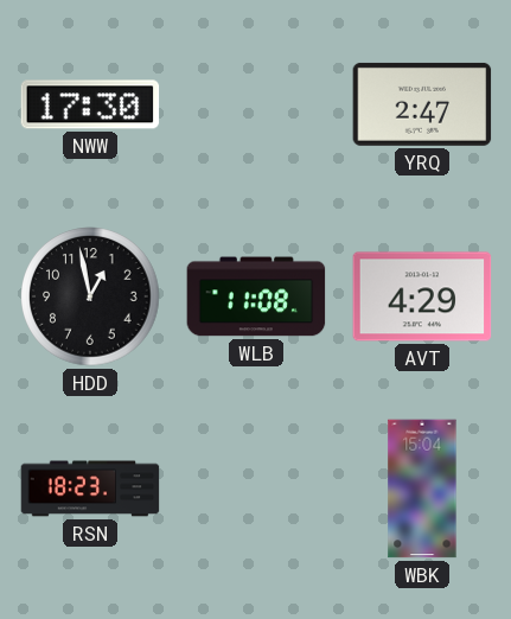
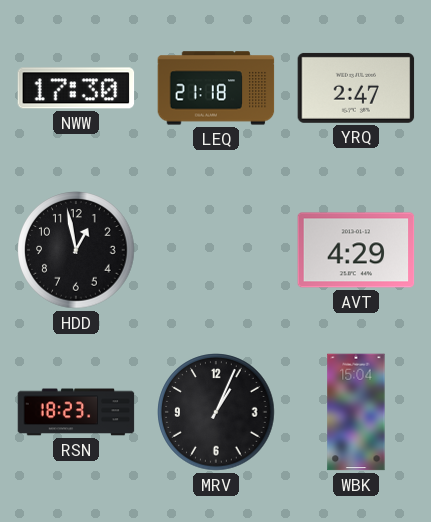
LEQ: none -> 21:18 (216, 88)
WLB: 11:08 -> none (256, 296)
MRV: none -> 1:04 (216, 412)
